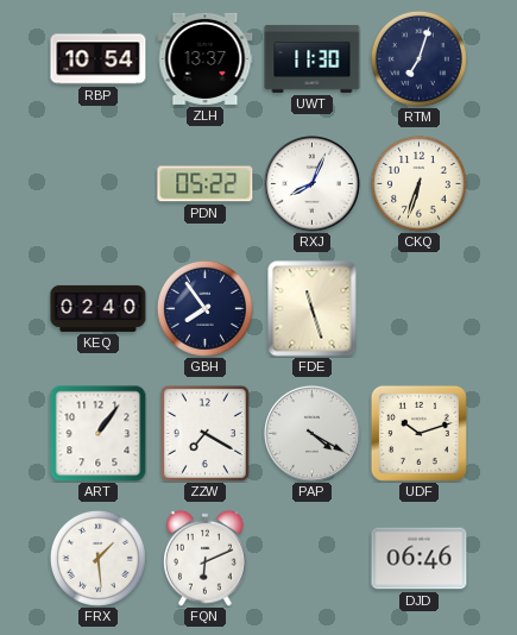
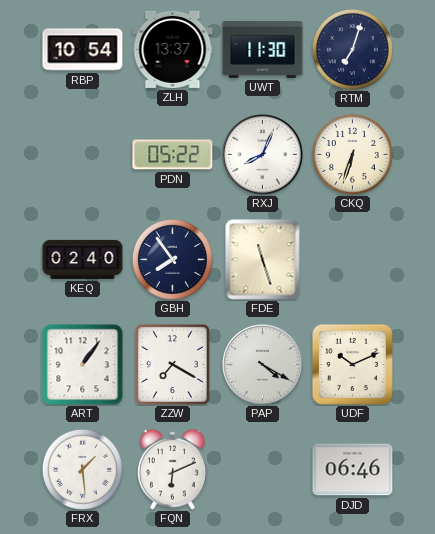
UDF: 10:12 -> 10:11 (352, 364)
